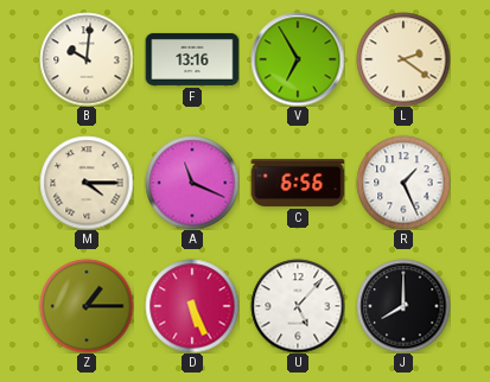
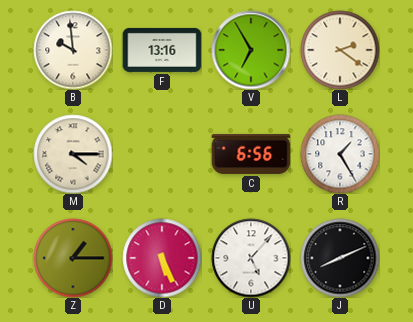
B: 10:01 -> 9:59 (73, 50)
A: 11:19 -> none (192, 183)
R: 1:26 -> 1:25 (340, 154)
J: 8:00 -> 8:11 (340, 258)
